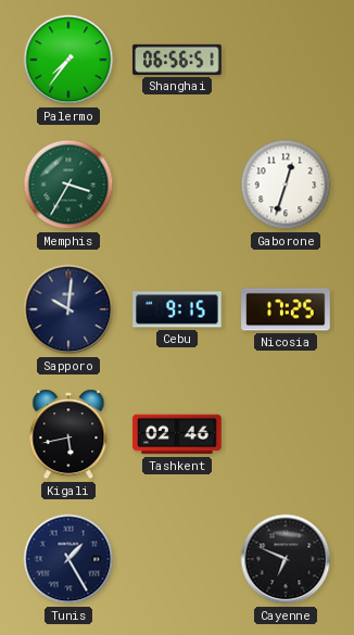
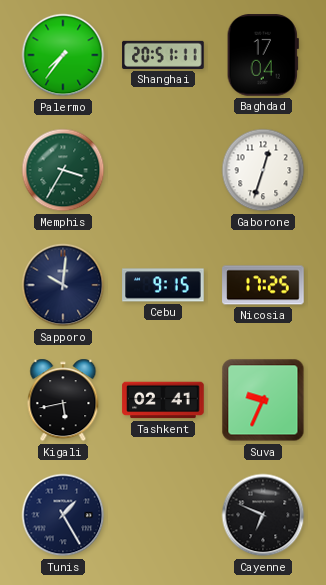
Shanghai: 06:56 -> 20:51 (163, 55)
Baghdad: none -> 17:04 (263, 55)
Tashkent: 02:46 -> 02:41 (163, 400)
Suva: none -> 9:34 (263, 400)
